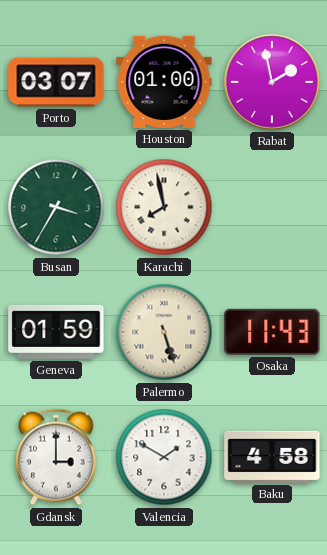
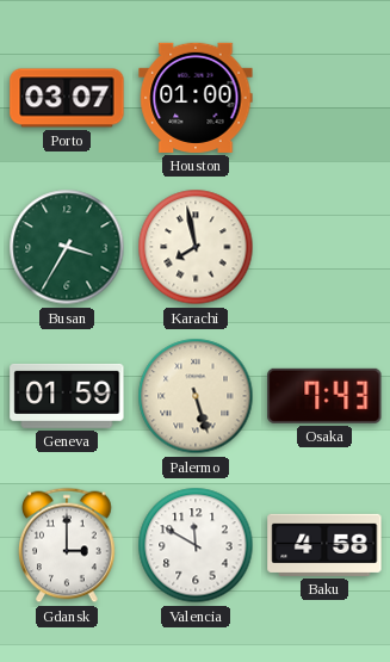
Rabat: 1:58 -> none (272, 82)
Osaka: 11:43 -> 7:43 (324, 396)
Valencia: 1:50 -> 11:50 (196, 545)
